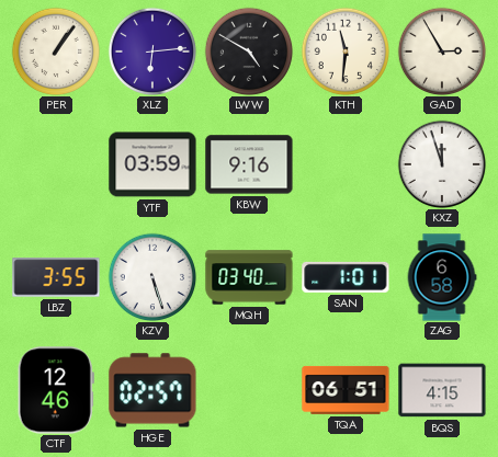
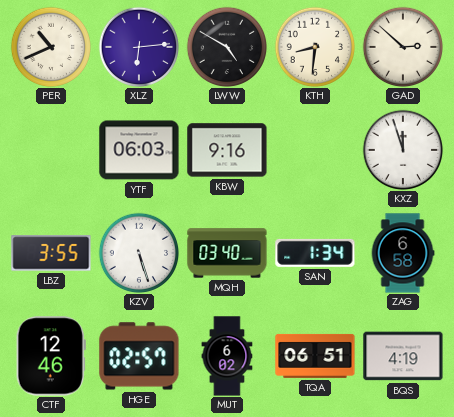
PER: 1:06 -> 10:41 (51, 47)
KTH: 11:31 -> 8:31 (315, 47)
GAD: 2:55 -> 2:52 (403, 47)
YTF: 03:59 -> 06:03 (139, 150)
SAN: 1:01 -> 1:34 (315, 253)
MUT: none -> 6:02 (227, 356)
BQS: 4:15 -> 4:19 (403, 356)
